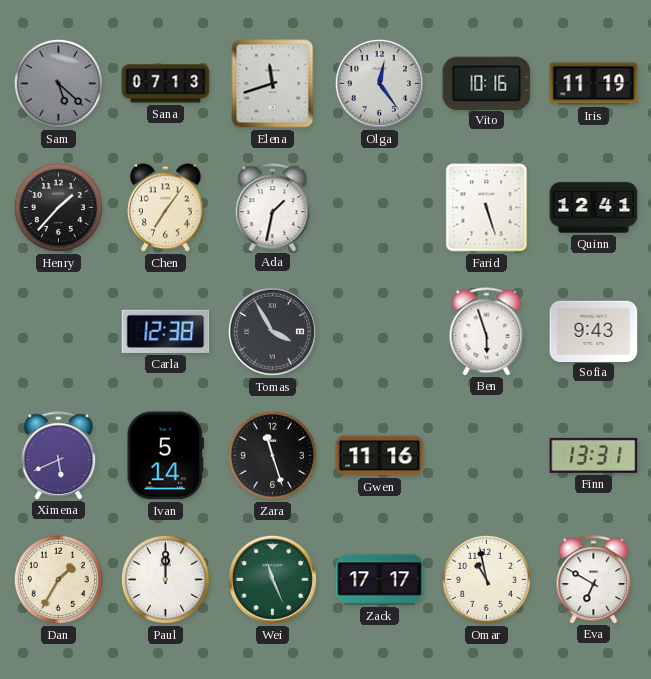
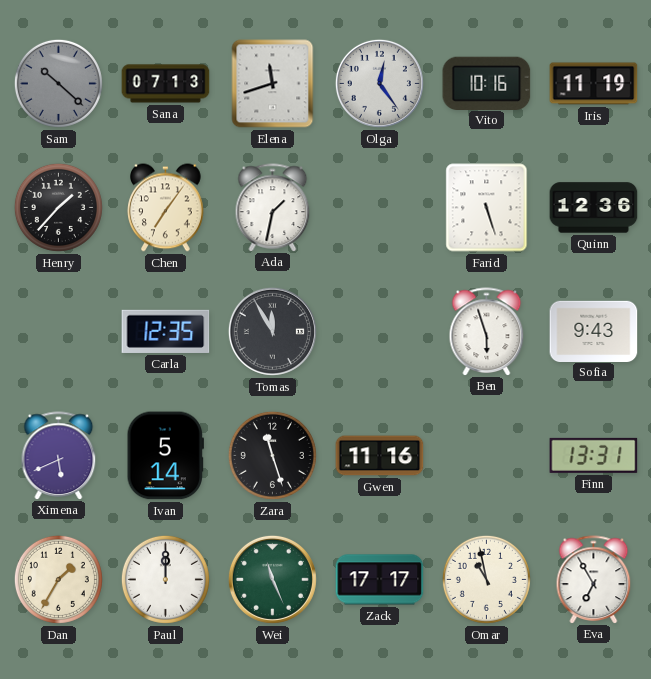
Sam: 5:22 -> 10:22 (58, 83)
Quinn: 12:41 -> 12:36 (594, 208)
Carla: 12:38 -> 12:35 (166, 331)
Tomas: 3:55 -> 11:55 (272, 331)
Eva: 6:50 -> 6:55 (594, 579)
